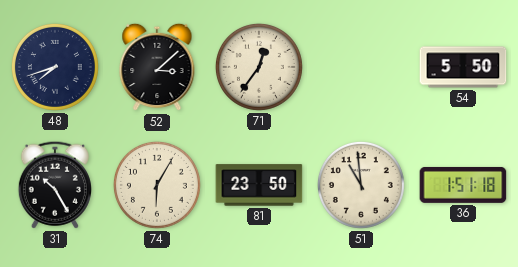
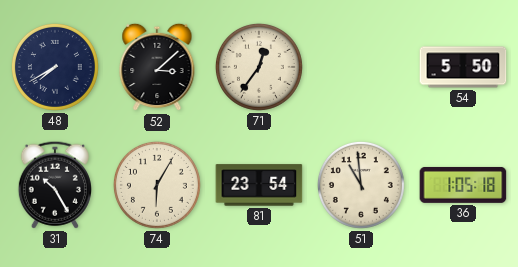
48: 7:42 -> 7:40 (55, 67)
81: 23:50 -> 23:54 (259, 185)
36: 1:51 -> 1:05 (463, 185)
